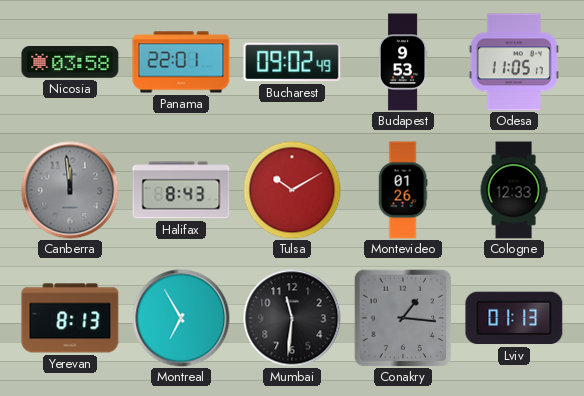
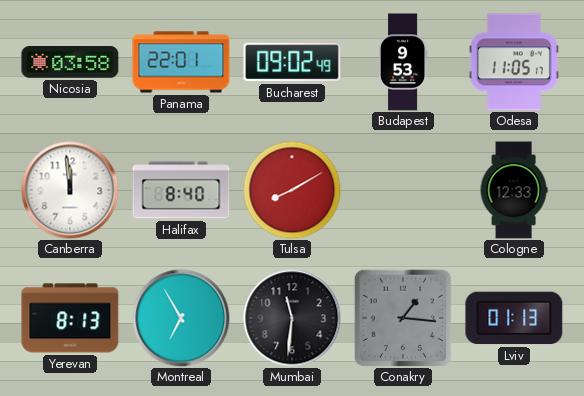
Canberra dial: grey -> white (70, 190)
Halifax: 8:43 -> 8:40 (181, 190)
Tulsa: 10:10 -> 8:10 (292, 190)
Montevideo: 01:26 -> none (403, 190)
